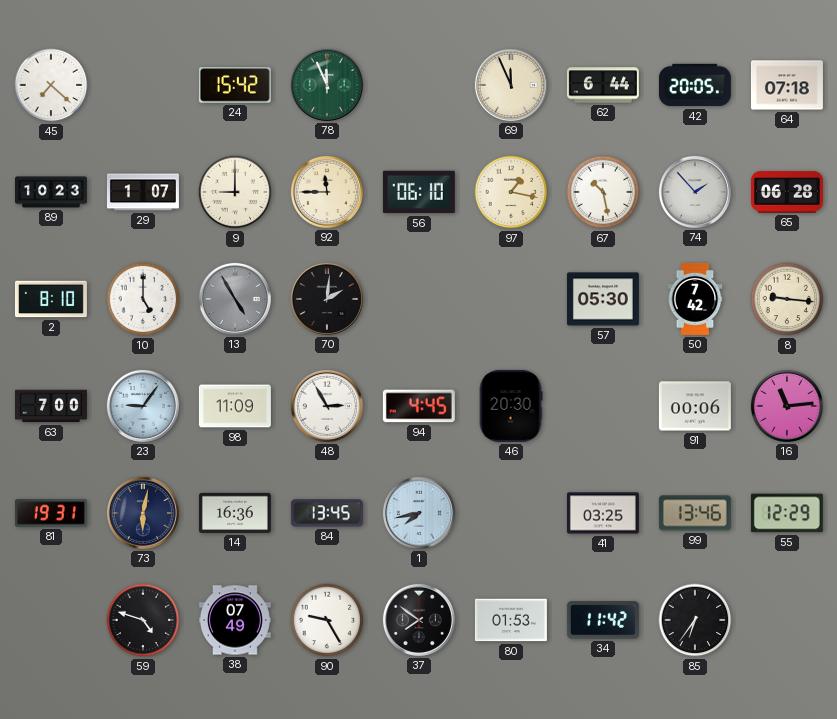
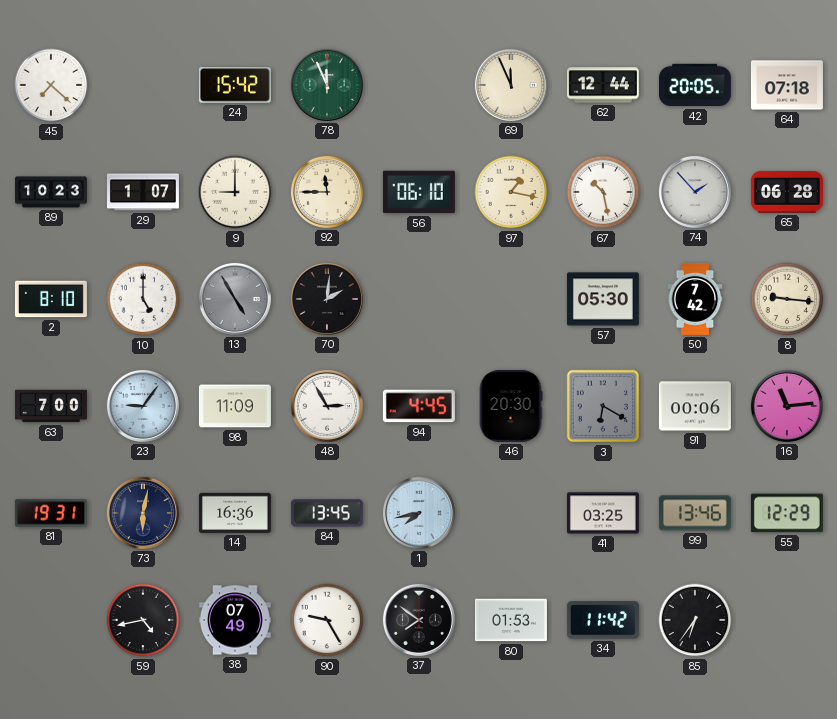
62: 6:44 -> 12:44 (603, 85)
3: none -> 6:20 (603, 406)
59: 4:48 -> 4:43 (143, 620)
